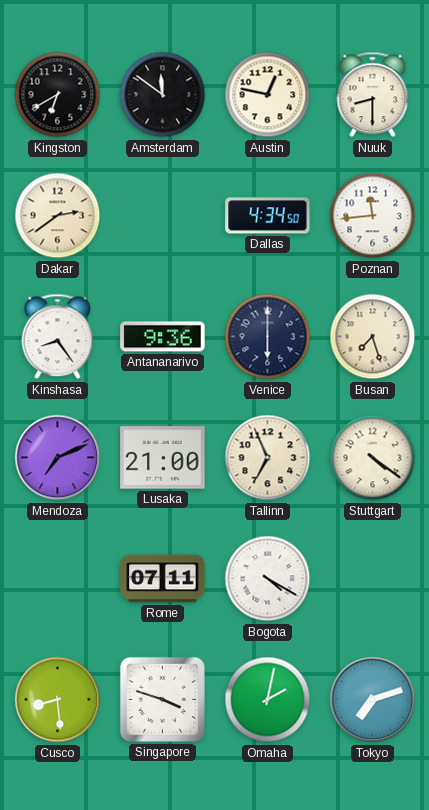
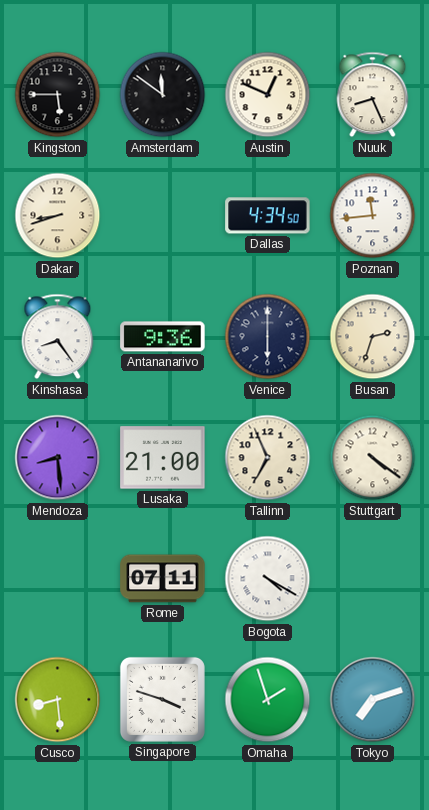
Kingston: 6:40 -> 5:45 (58, 95)
Austin: 12:47 -> 12:49 (268, 95)
Nuuk: 8:30 -> 8:26 (373, 95)
Dakar: 2:39 -> 8:42 (58, 216)
Busan: 7:27 -> 2:33 (373, 337)
Mendoza: 7:11 -> 8:29 (58, 458)
Omaha: 2:02 -> 1:57 (268, 700)
